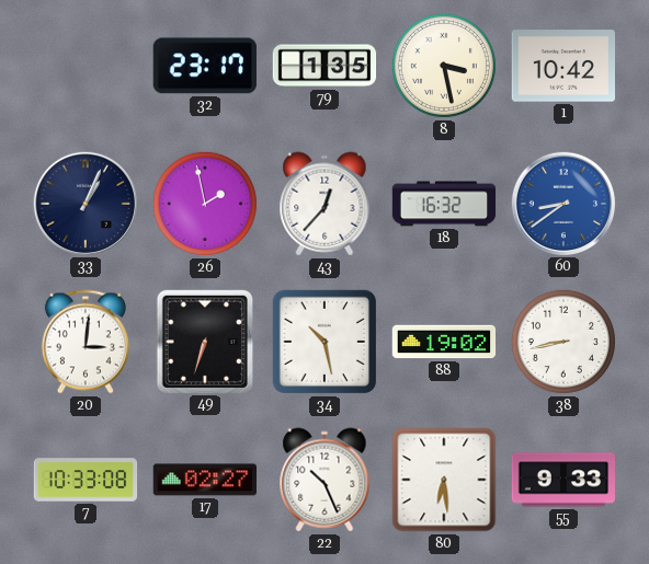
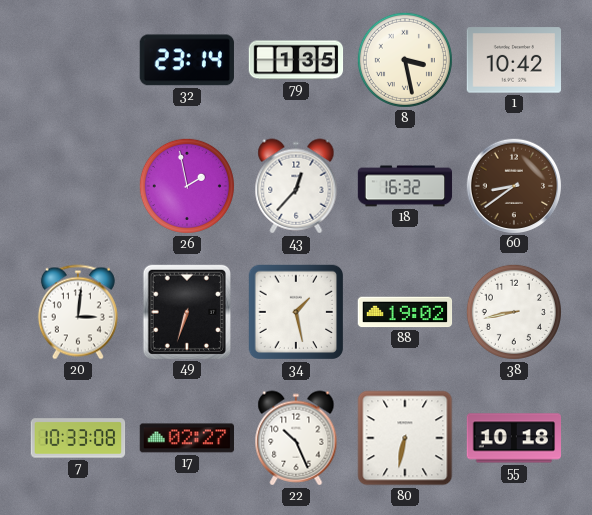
32: 23:17 -> 23:14 (187, 60)
33: 1:04 -> none (84, 203)
60 dial: blue -> brown (513, 185)
34: 10:28 -> 1:28 (296, 312)
80: 6:29 -> 6:32 (405, 438)
55: 9:33 -> 10:18 (513, 438)
